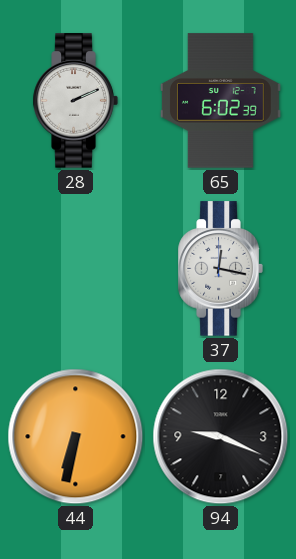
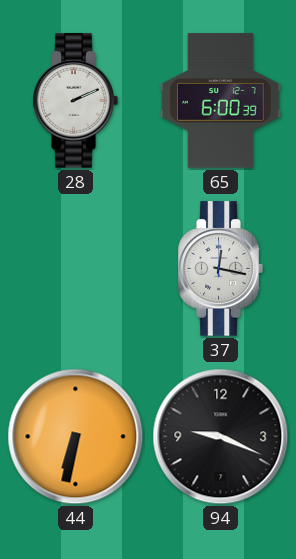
65: 6:02 -> 6:00 (220, 101)
